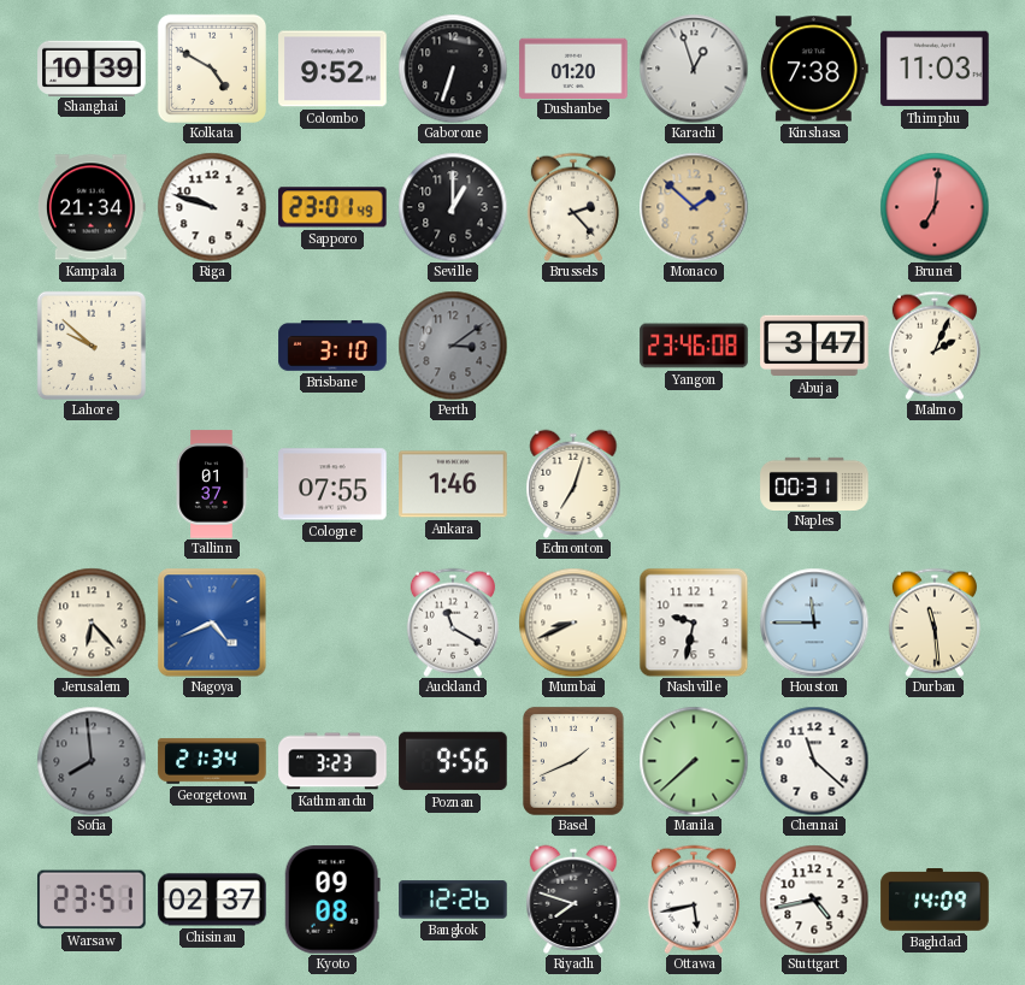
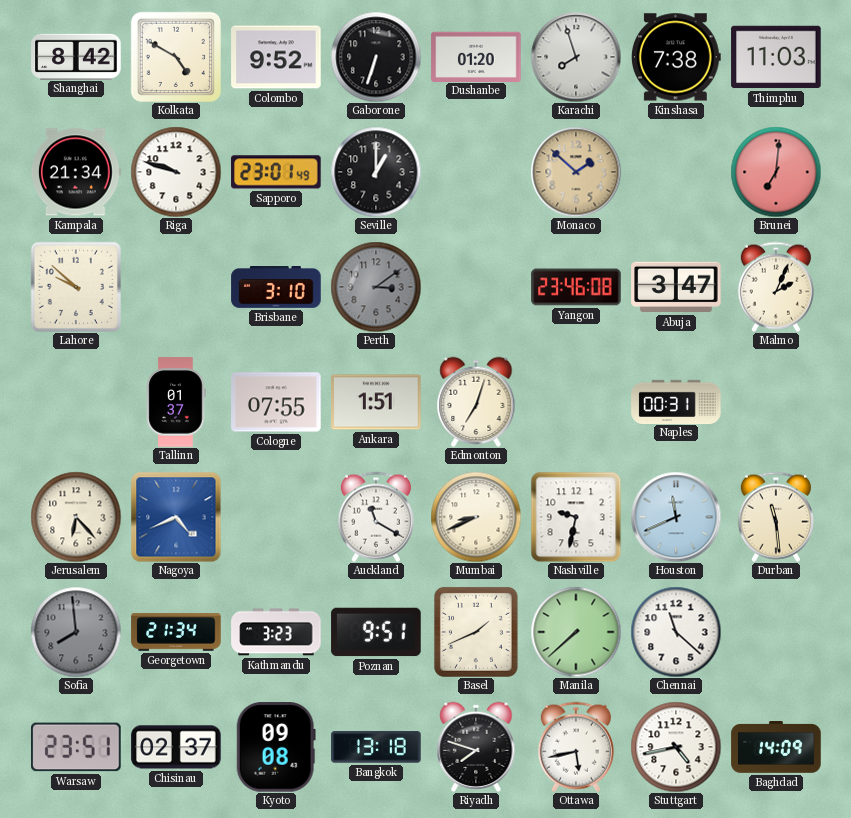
Shanghai: 10:39 -> 8:42 (76, 56)
Karachi: 12:57 -> 7:57 (576, 57)
Brussels: 2:23 -> none (573, 207)
Ankara: 1:46 -> 1:51 (376, 402)
Houston: 11:45 -> 11:41 (676, 517)
Poznan: 9:56 -> 9:51 (376, 632)
Bangkok: 12:26 -> 13:18 (376, 747)
